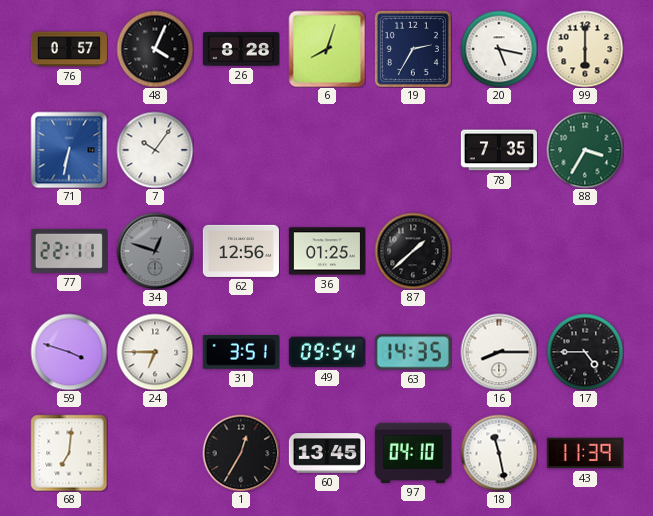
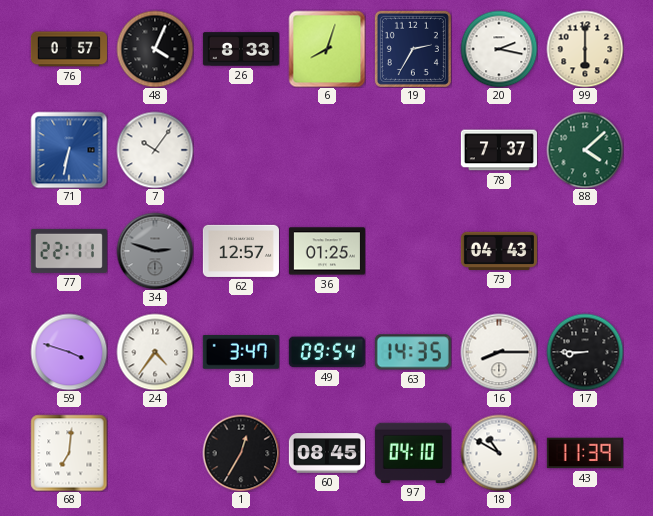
26: 8:28 -> 8:33 (241, 49)
20: 5:17 -> 2:17 (499, 49)
78: 7:35 -> 7:37 (499, 150)
88: 3:35 -> 4:08 (585, 150)
34: 12:48 -> 2:48 (155, 251)
62: 12:56 -> 12:57 (241, 251)
87: 1:38 -> none (413, 251)
73: none -> 04:43 (499, 251)
24: 6:45 -> 4:36 (155, 352)
31: 3:51 -> 3:47 (241, 353)
17: 4:45 -> 8:45 (585, 352)
60: 13:45 -> 08:45 (327, 453)
18: 11:28 -> 10:50 (499, 453)
